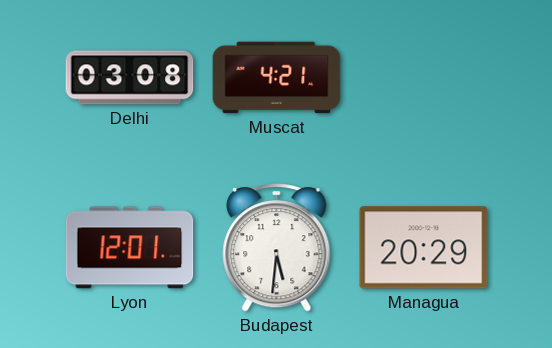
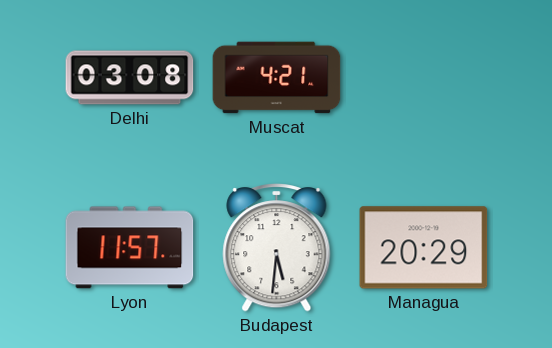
Lyon: 12:01 -> 11:57 (130, 248)
